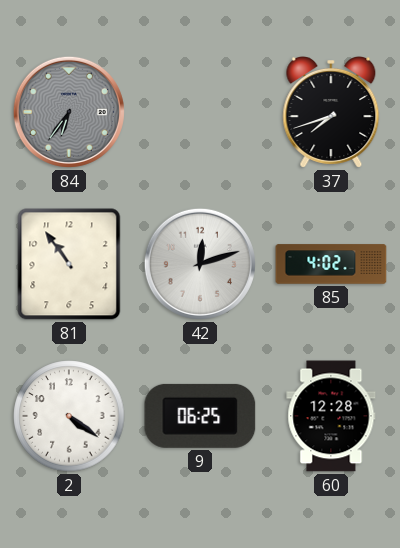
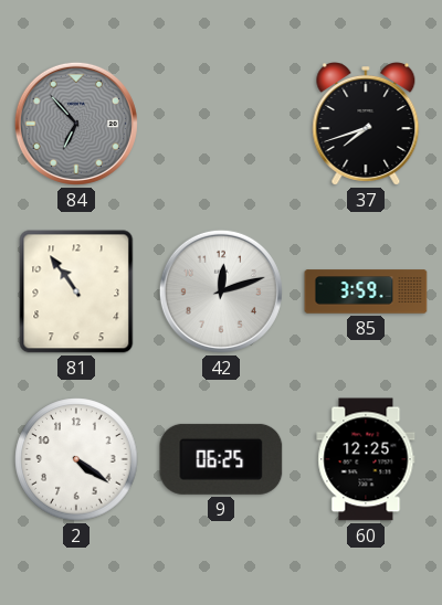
84: 6:36 -> 6:53 (76, 124)
85: 4:02 -> 3:59 (366, 291)
60: 12:28 -> 12:25 (366, 459)
